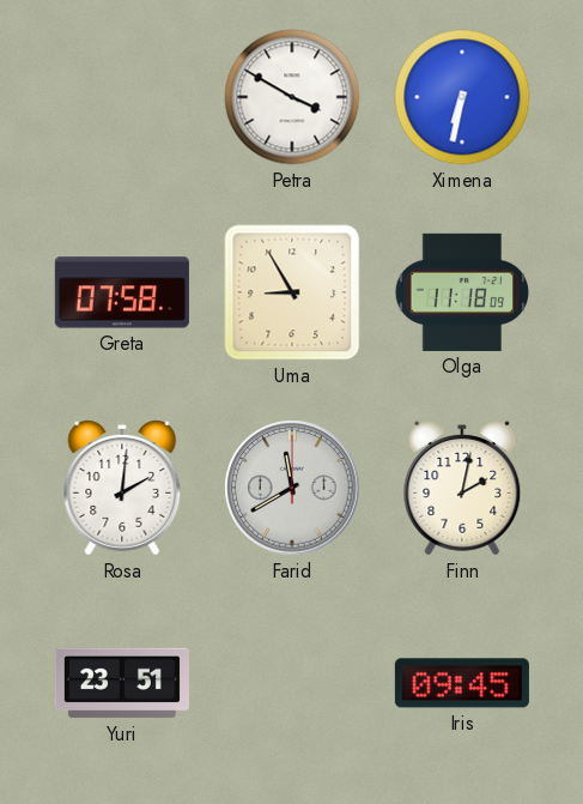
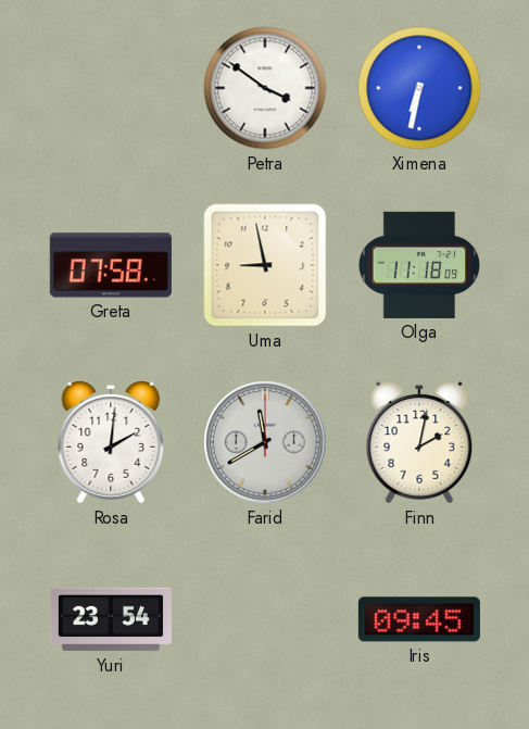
Petra: 3:50 -> 3:51 (265, 88)
Uma: 8:55 -> 8:58 (265, 265)
Yuri: 23:51 -> 23:54 (111, 619)
